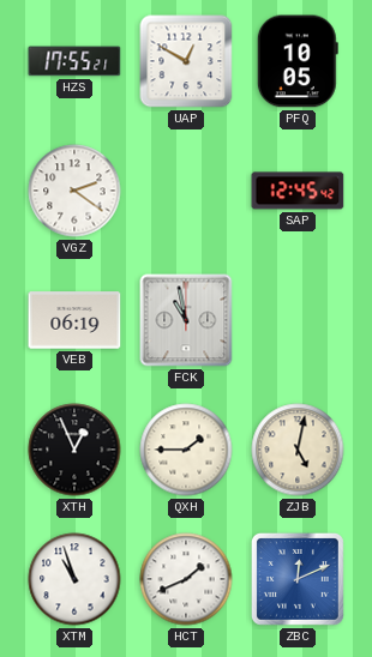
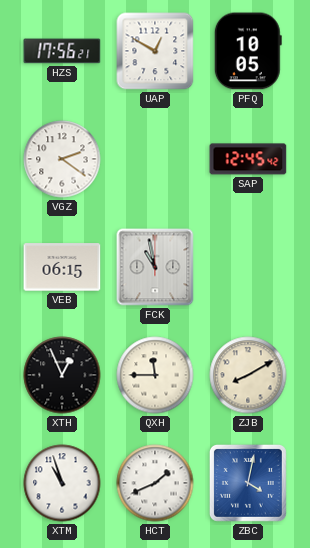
HZS: 17:55 -> 17:56 (62, 51)
VEB: 06:19 -> 06:15 (62, 267)
QXH: 1:45 -> 11:45 (155, 375)
ZJB: 5:02 -> 8:10 (248, 375)
ZBC: 12:11 -> 4:02 (248, 483)
